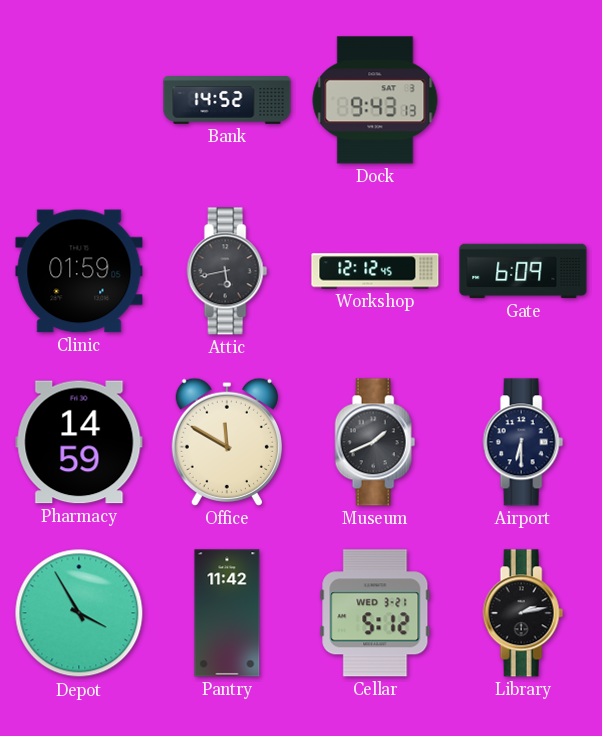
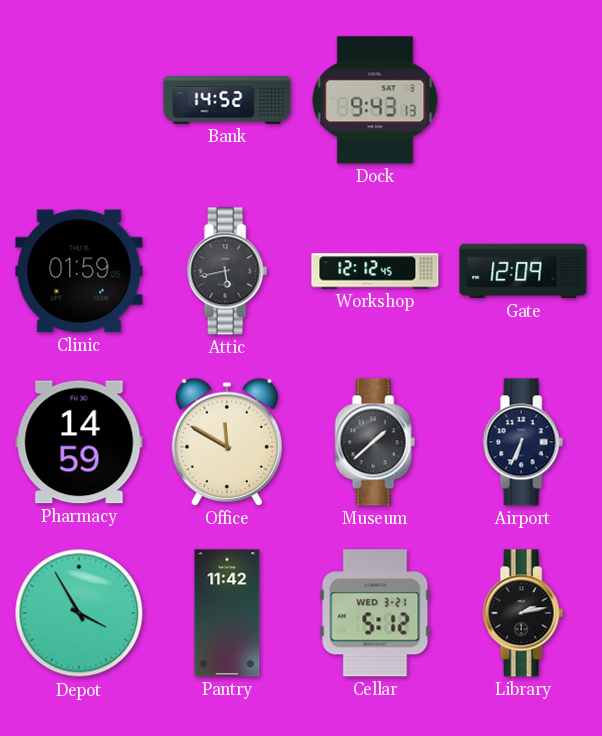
Gate: 6:09 -> 12:09 (523, 271)
Museum: 1:41 -> 1:38 (375, 442)
Airport: 6:30 -> 6:34 (523, 442)
